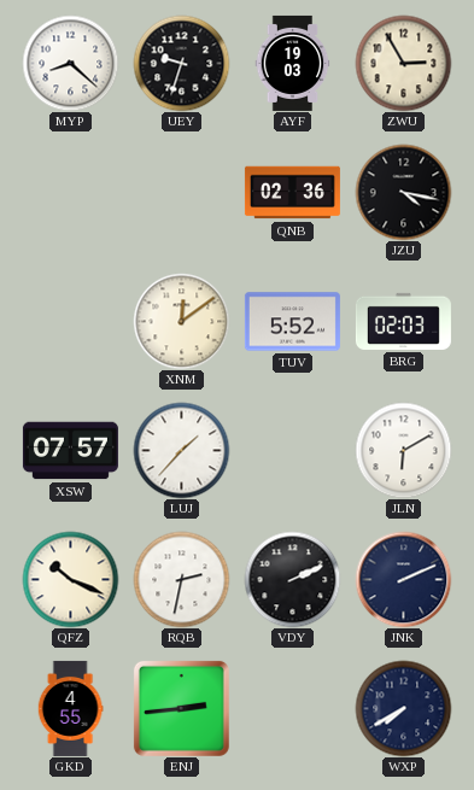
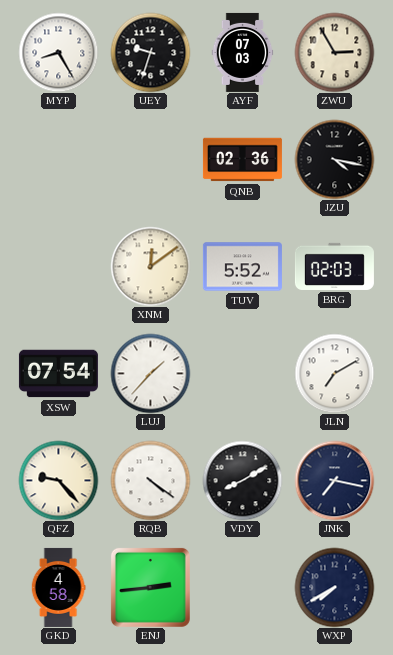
MYP: 8:22 -> 8:25 (58, 52)
AYF: 19:03 -> 07:03 (243, 52)
XSW: 07:57 -> 07:54 (58, 374)
JLN: 6:10 -> 7:10 (334, 373)
QFZ: 10:19 -> 9:23 (58, 480)
RQB: 2:32 -> 4:21 (150, 480)
VDY: 2:11 -> 8:10 (242, 480)
JNK: 2:11 -> 7:17 (334, 480)
GKD: 4:55 -> 4:58 (58, 587)
